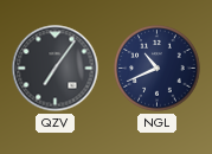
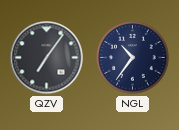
NGL: 10:41 -> 10:36 (133, 58)
